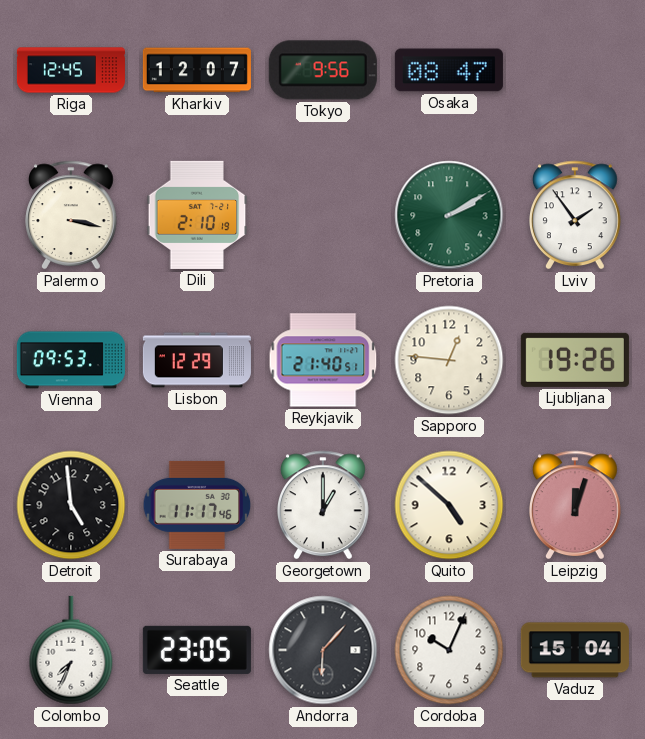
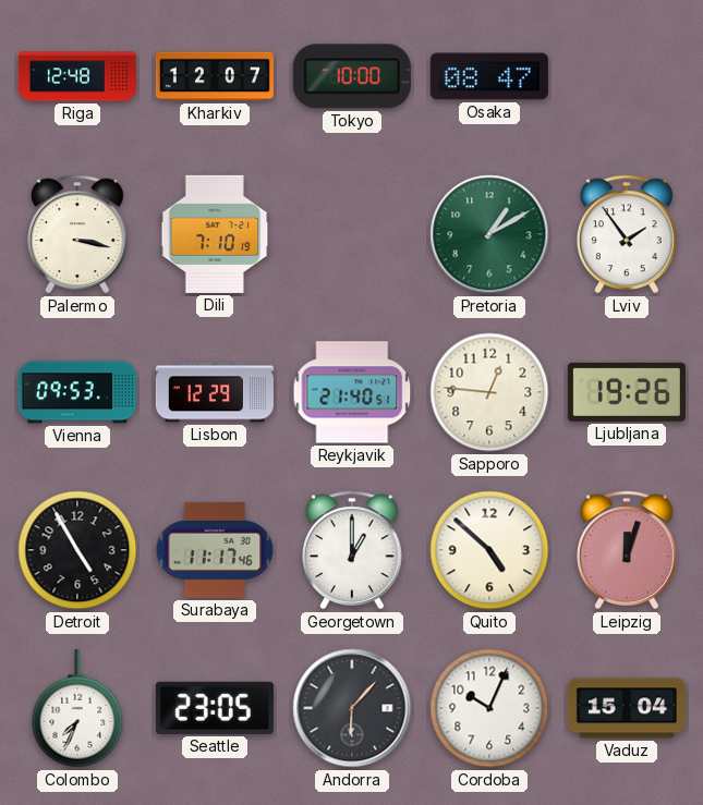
Riga: 12:45 -> 12:48 (77, 76)
Tokyo: 9:56 -> 10:00 (352, 76)
Dili: 2:10 -> 7:10 (215, 234)
Pretoria: 2:10 -> 1:10 (489, 234)
Detroit: 4:59 -> 4:55 (77, 550)
